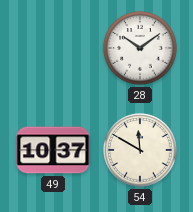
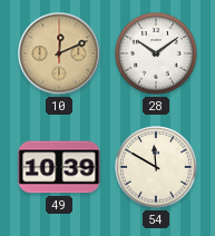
10: none -> 12:11 (59, 53)
49: 10:37 -> 10:39 (59, 167)
